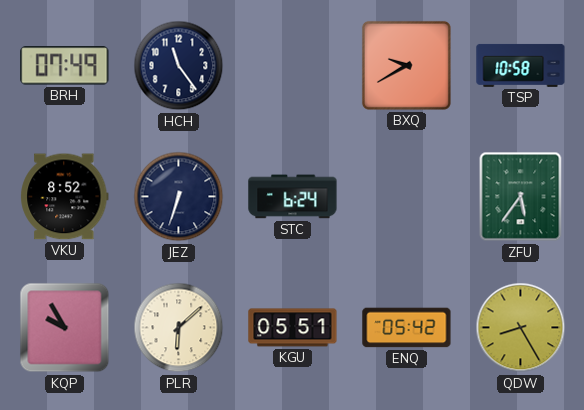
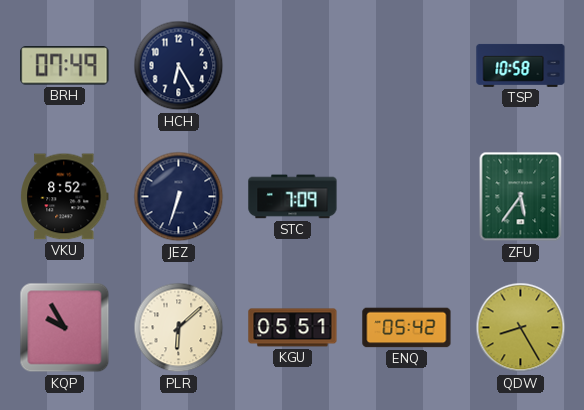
HCH: 11:24 -> 6:25 (179, 66)
BXQ: 9:40 -> none (406, 65)
STC: 6:24 -> 7:09 (293, 197)
